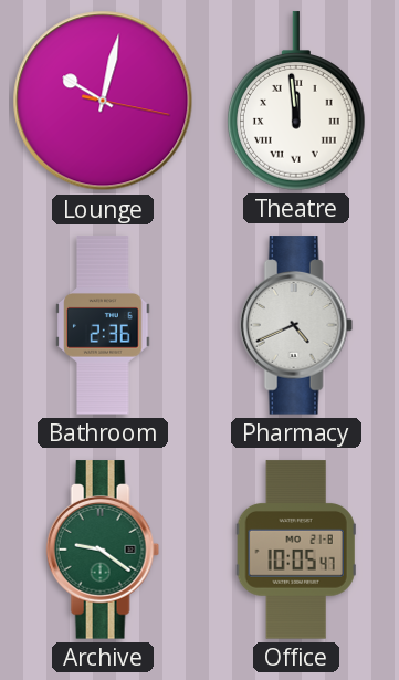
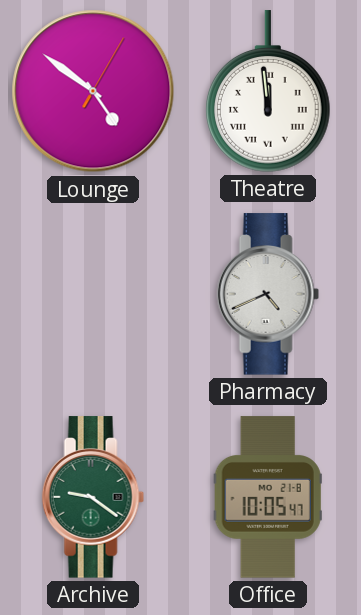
Lounge: 10:02 -> 4:51 (93, 91)
Bathroom: 2:36 -> none (103, 325)
